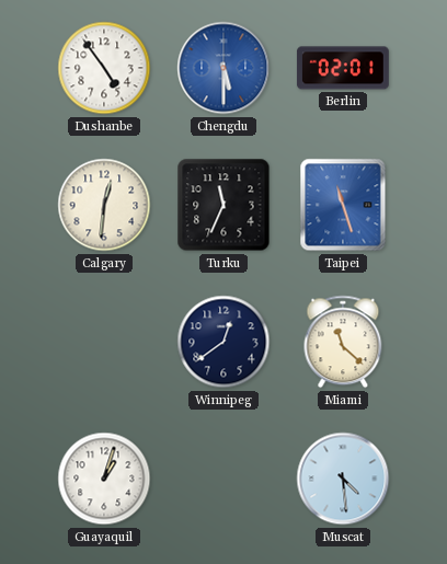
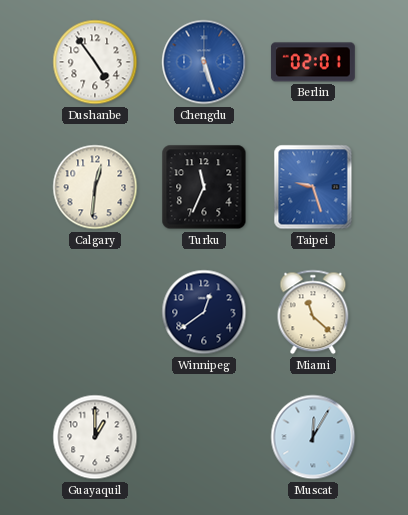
Chengdu: 5:30 -> 5:27 (204, 62)
Taipei: 11:27 -> 9:27 (313, 187)
Guayaquil: 1:03 -> 1:00 (95, 437)
Muscat: 4:29 -> 12:05 (313, 437)
